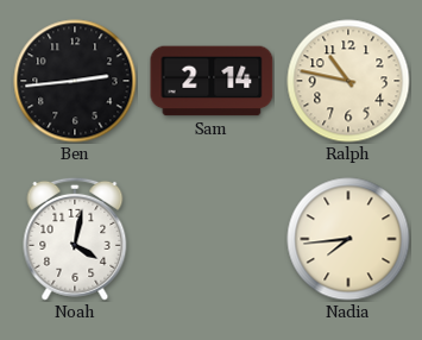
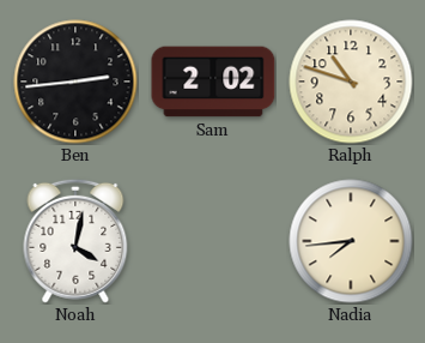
Sam: 2:14 -> 2:02 (213, 82)
Ralph: 10:47 -> 10:48 (351, 82)
